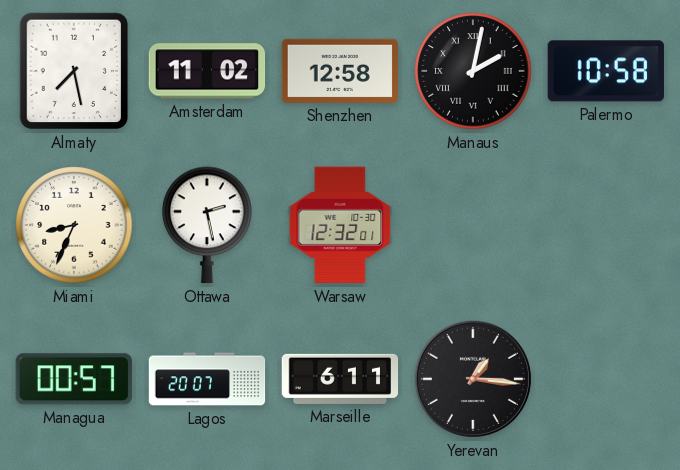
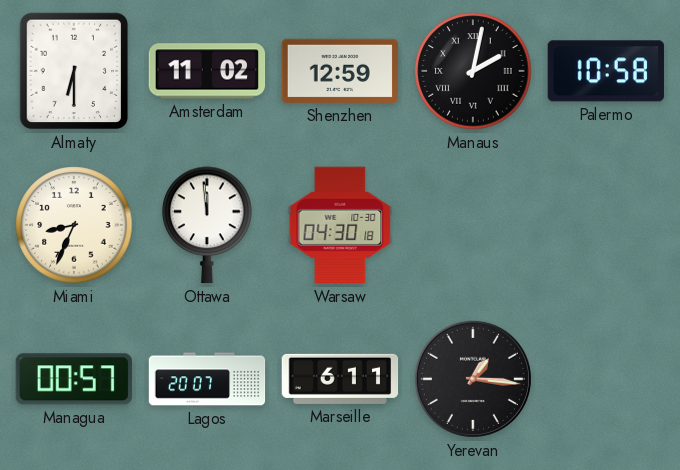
Almaty: 7:28 -> 6:30 (74, 71)
Shenzhen: 12:58 -> 12:59 (340, 71)
Ottawa: 2:28 -> 11:59 (207, 225)
Warsaw: 12:32 -> 04:30 (340, 225)
